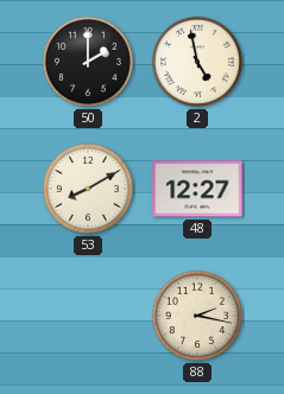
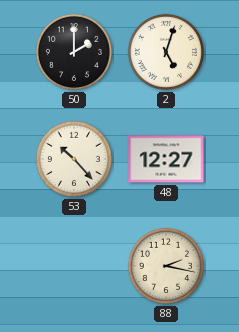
2: 4:58 -> 5:03 (166, 52)
53: 8:10 -> 10:23 (74, 159)
